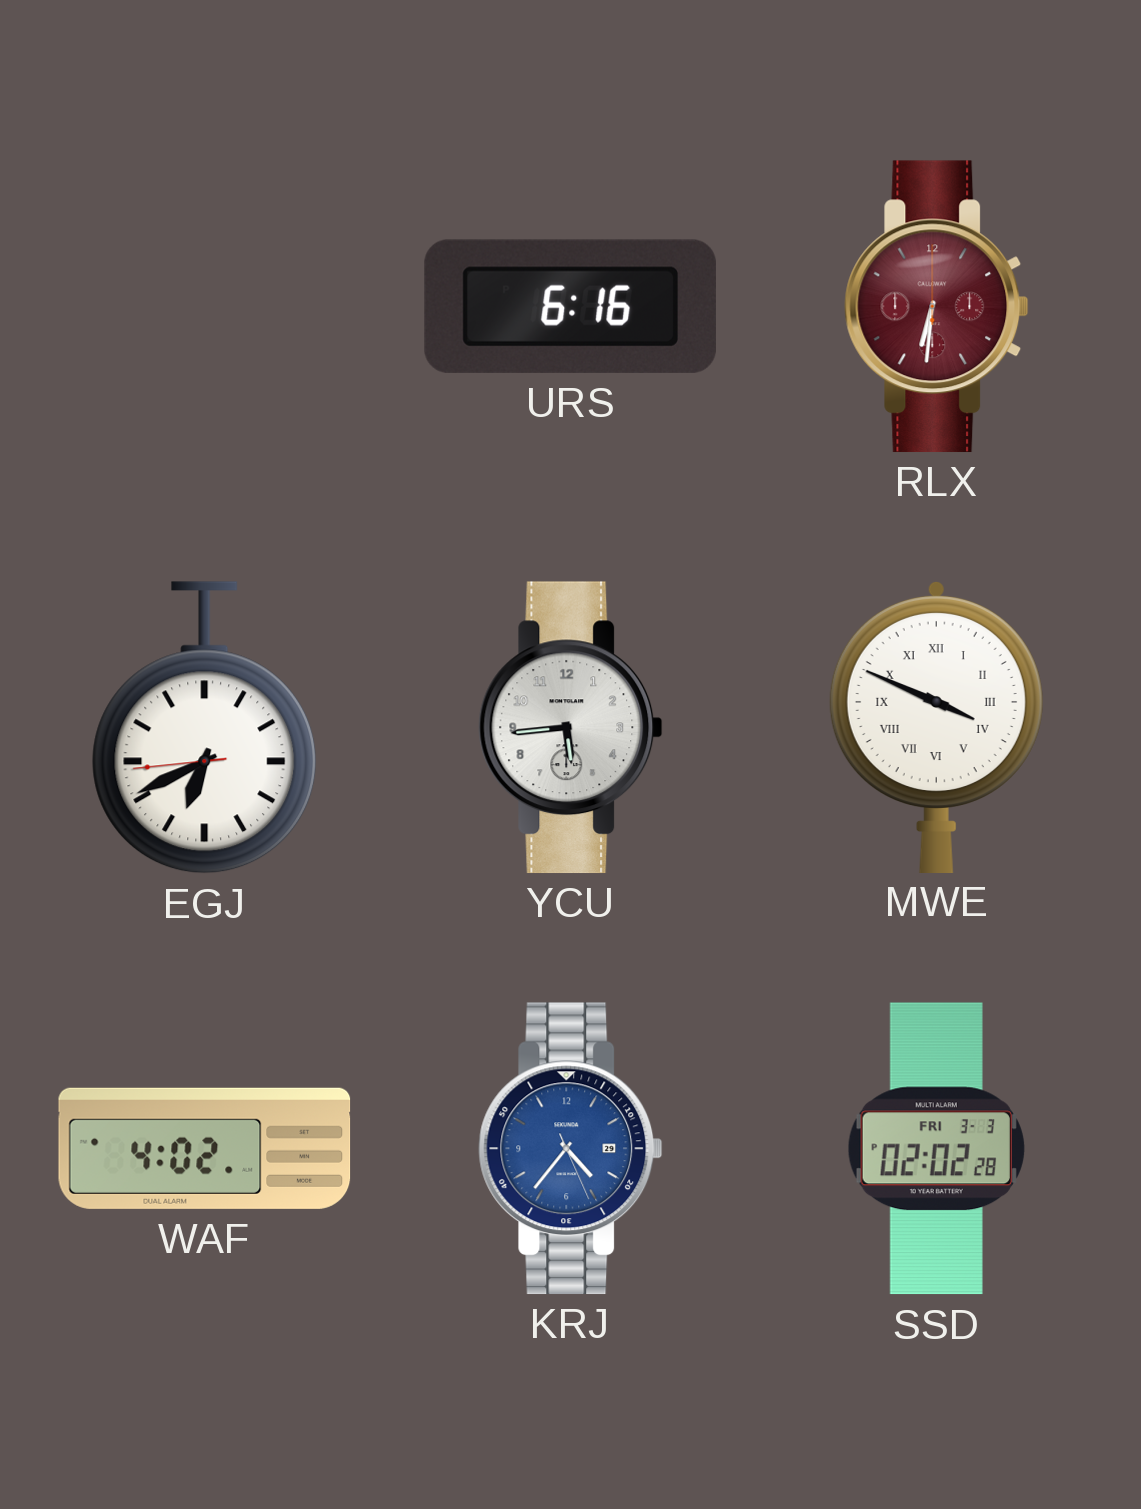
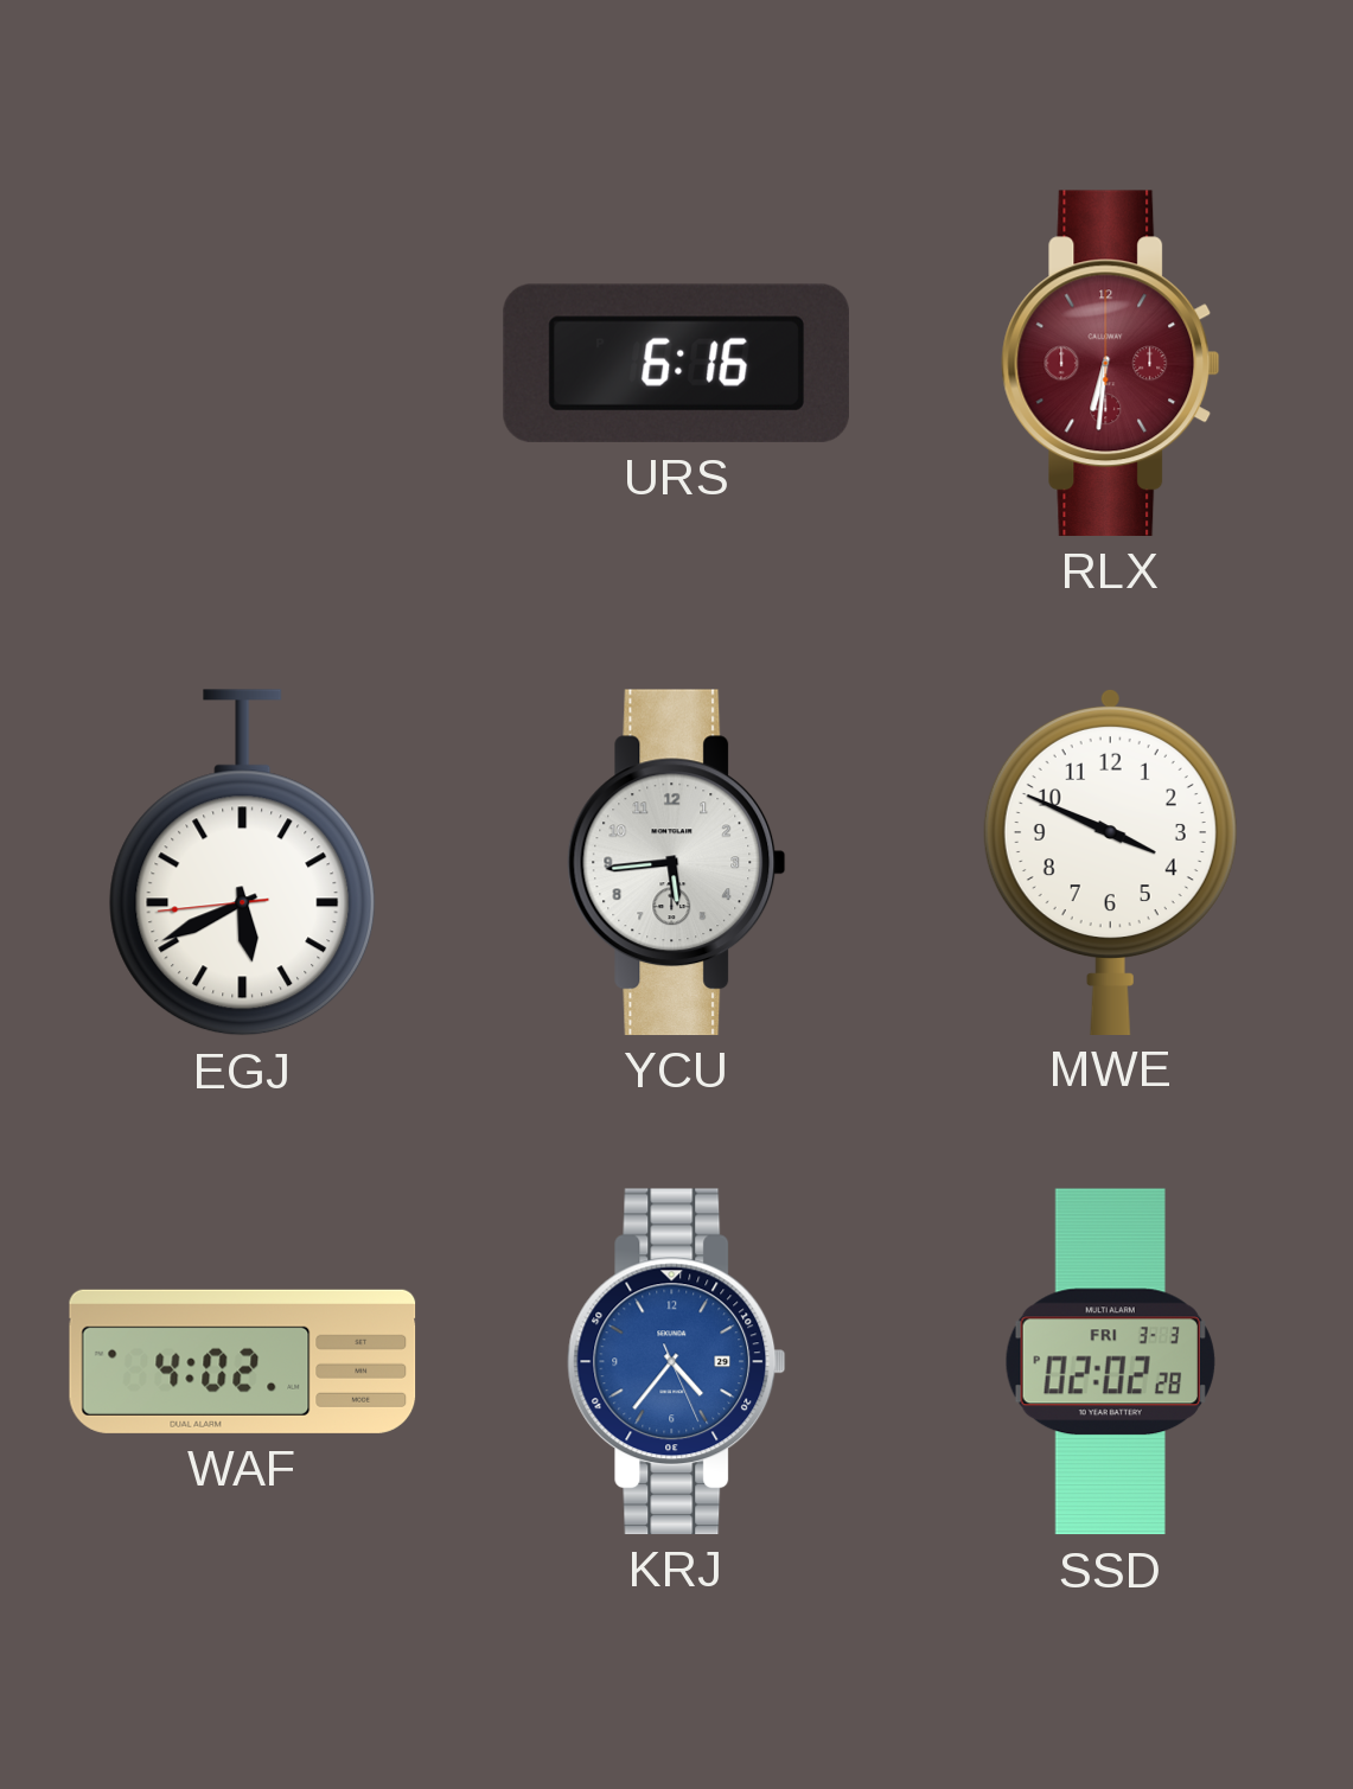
EGJ: 6:40 -> 5:40 (243, 863)
MWE numerals: Roman -> Arabic (1110, 861)
